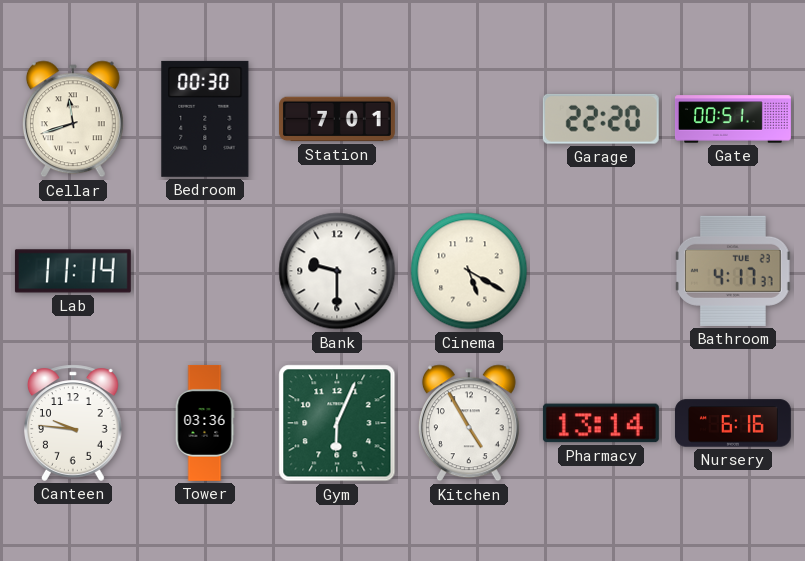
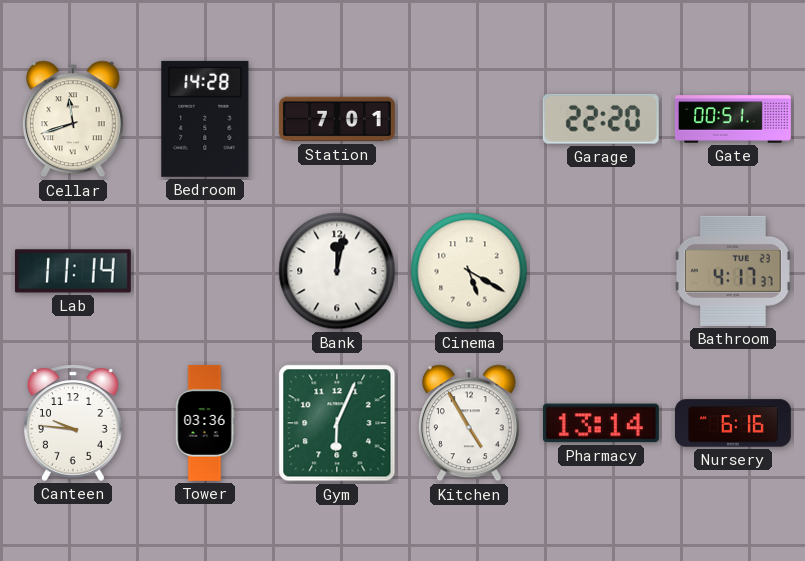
Bedroom: 00:30 -> 14:28 (205, 119)
Bank: 9:30 -> 12:02 (337, 271)
